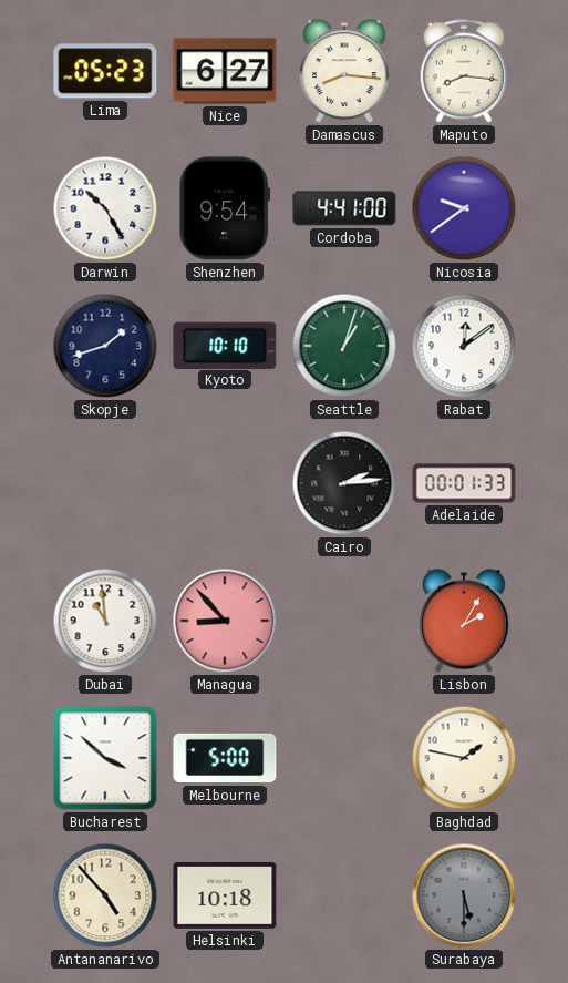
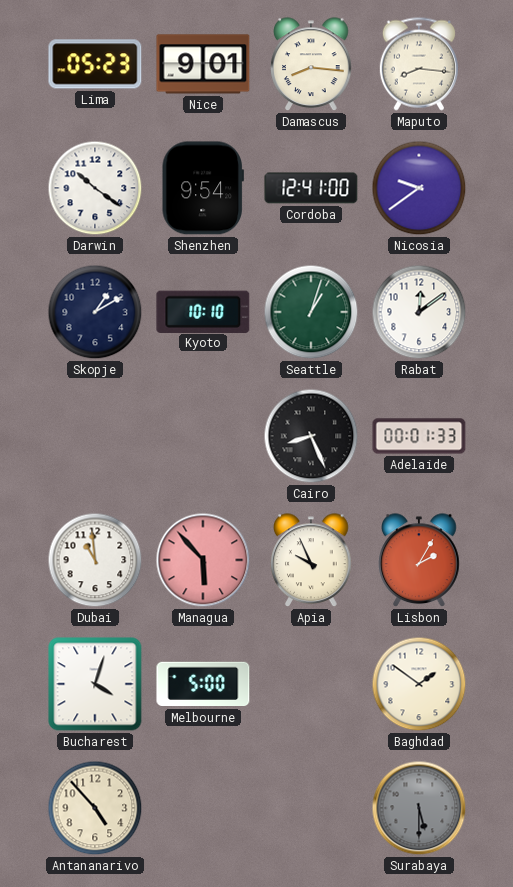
Nice: 6:27 -> 9:01 (203, 64)
Darwin: 10:25 -> 10:21 (95, 188)
Cordoba: 4:41 -> 12:41 (311, 188)
Skopje: 1:42 -> 1:10 (95, 312)
Cairo: 2:14 -> 8:26 (311, 436)
Managua: 8:53 -> 5:53 (203, 560)
Apia: none -> 9:56 (311, 560)
Bucharest: 3:52 -> 4:03 (95, 684)
Baghdad: 1:47 -> 1:51 (419, 684)
Helsinki: 10:18 -> none (225, 897)
